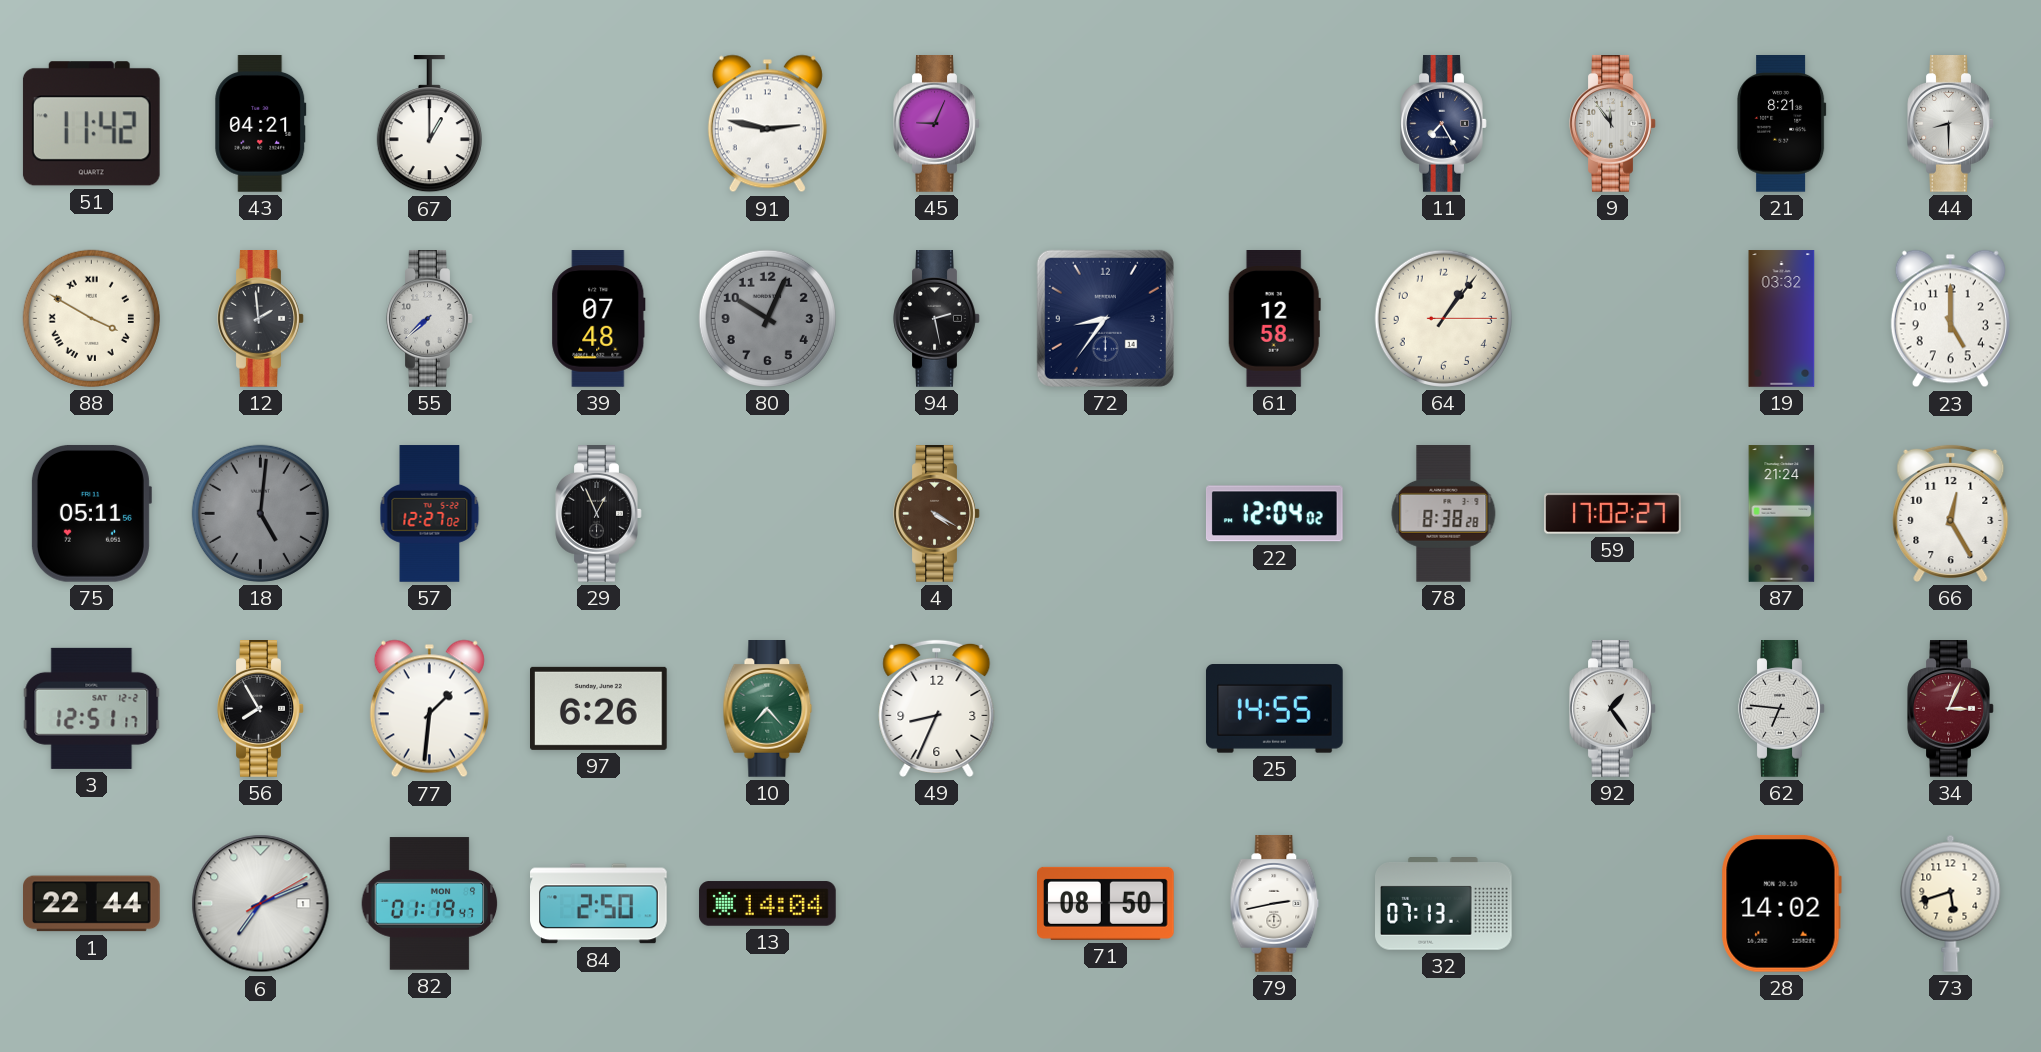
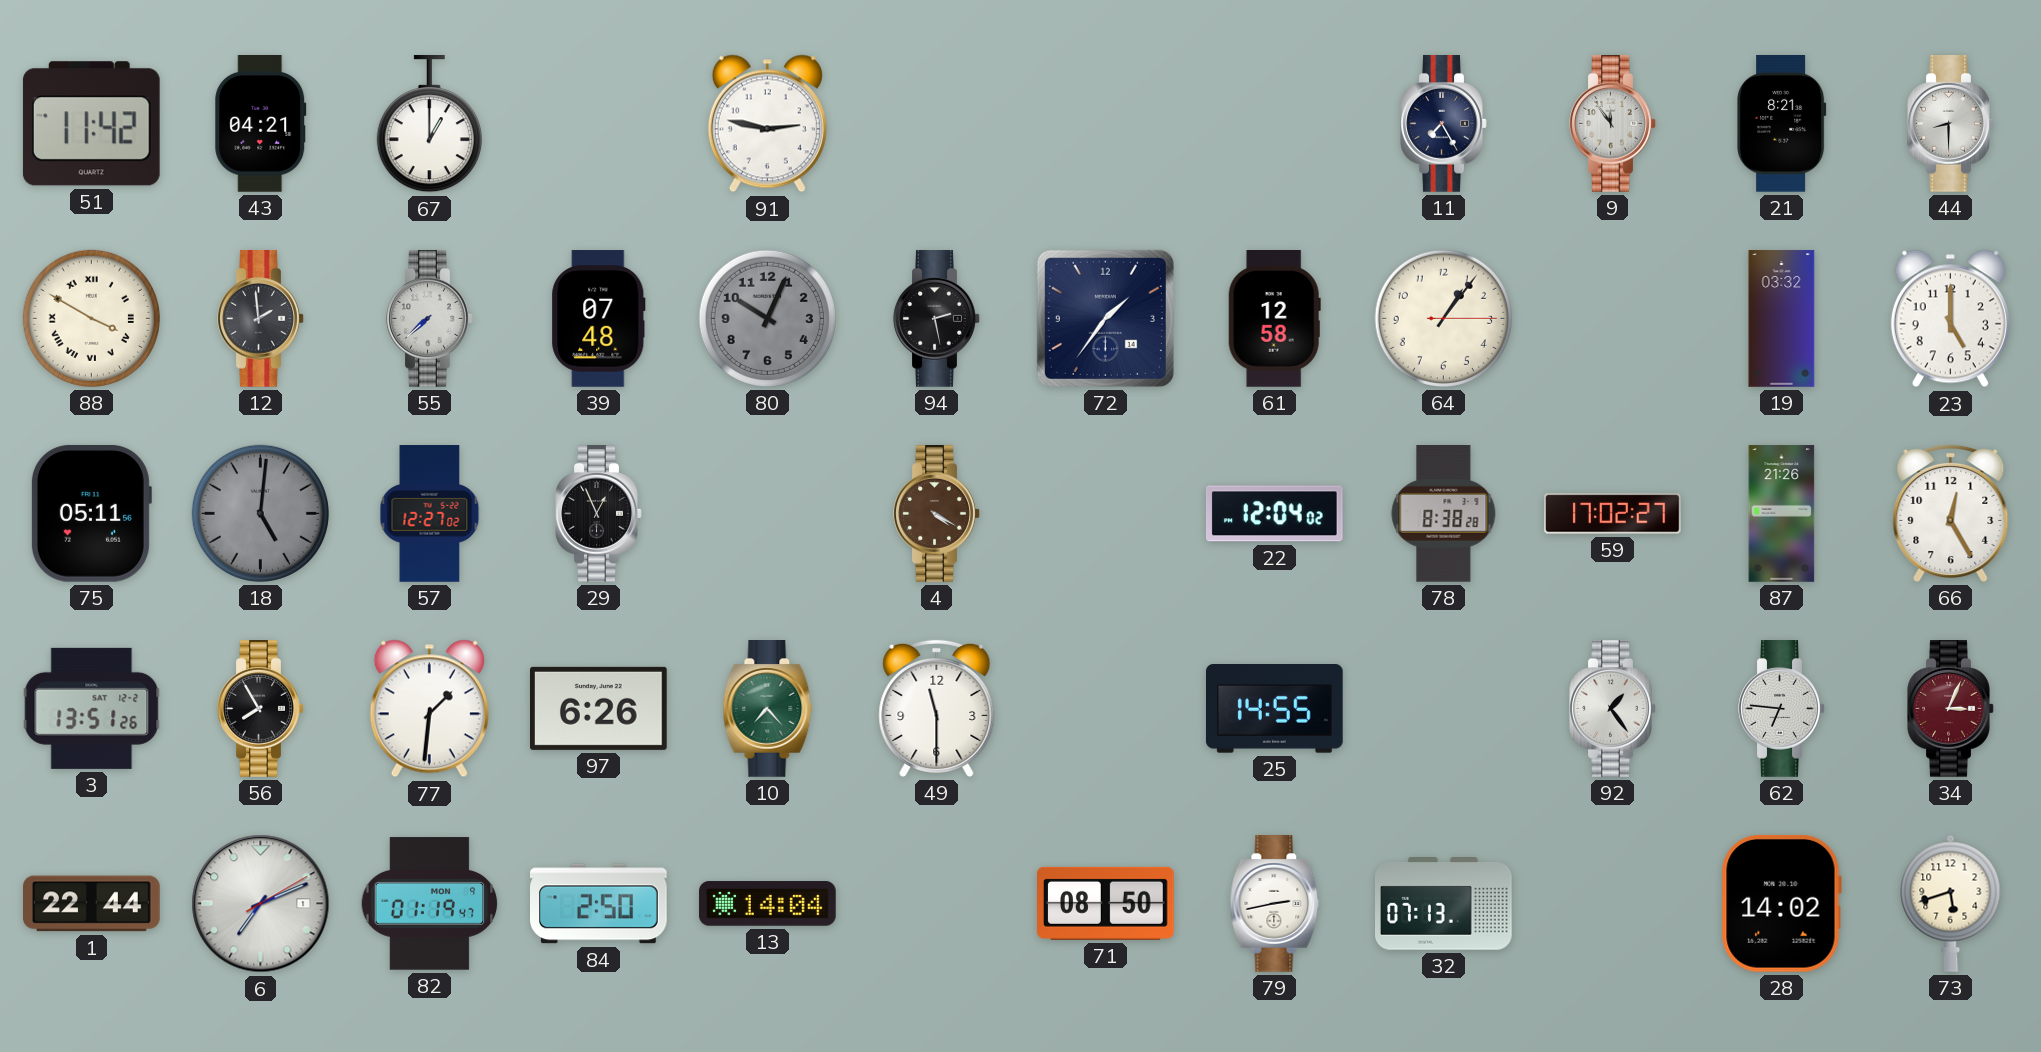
45: 9:04 -> none (937, 124)
72: 8:36 -> 1:36 (1105, 318)
87: 21:24 -> 21:26 (1782, 514)
3: 12:51 -> 13:51 (92, 708)
49: 8:34 -> 11:30 (937, 708)
